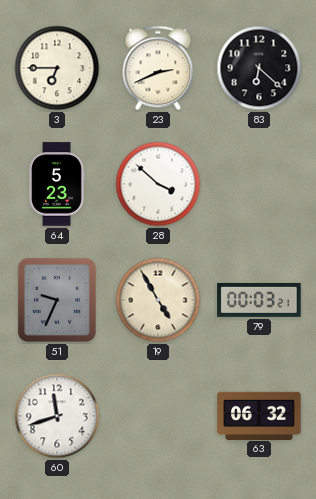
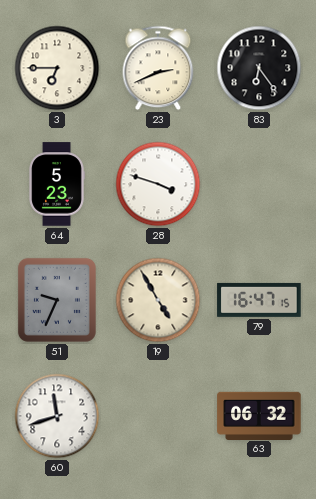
83: 6:22 -> 6:24 (259, 68)
28: 3:52 -> 3:48 (158, 184)
79: 00:03 -> 16:47 (259, 300)
